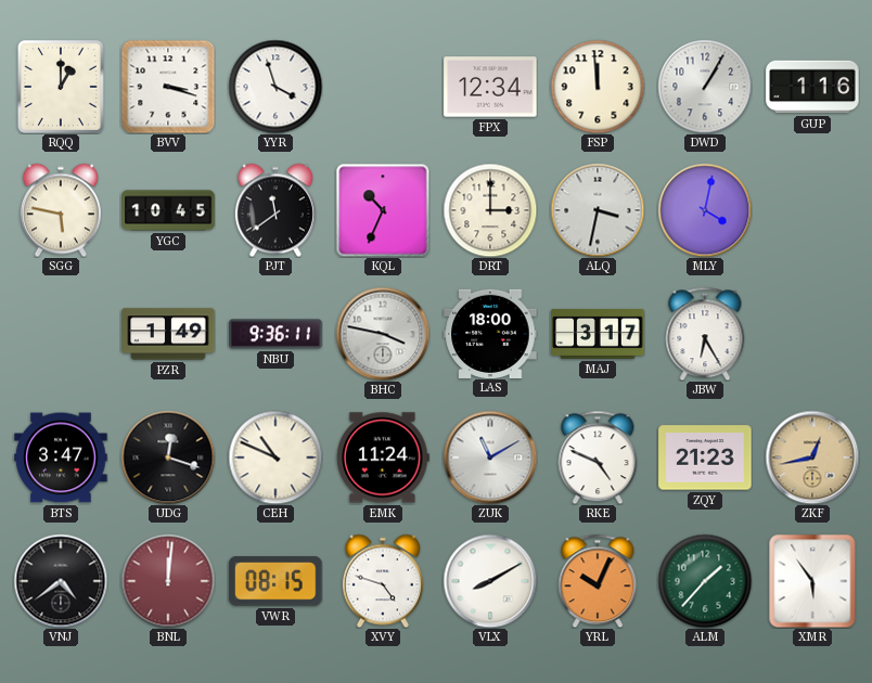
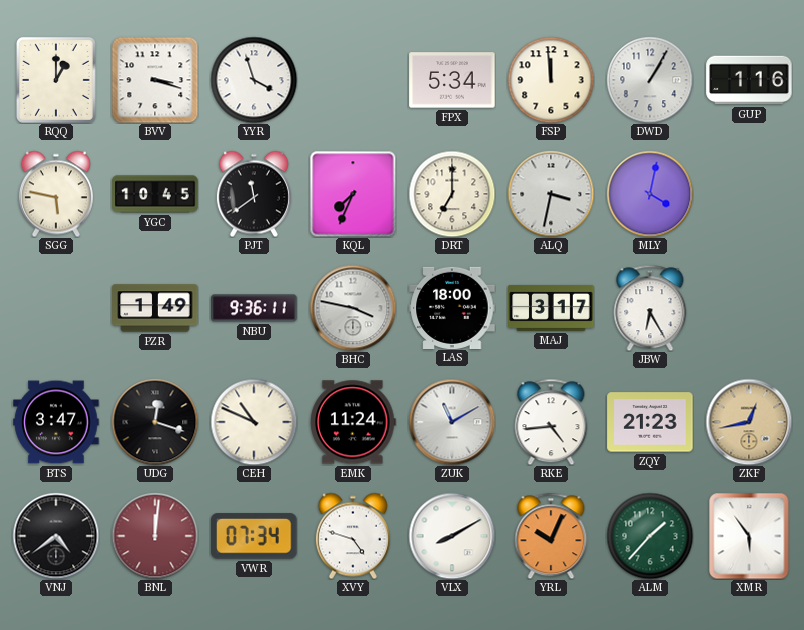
FPX: 12:34 -> 5:34 (452, 80)
KQL: 10:34 -> 7:34 (353, 194)
DRT: 3:00 -> 7:00 (452, 194)
RKE: 4:49 -> 4:44 (551, 422)
VWR: 08:15 -> 07:34 (254, 536)
